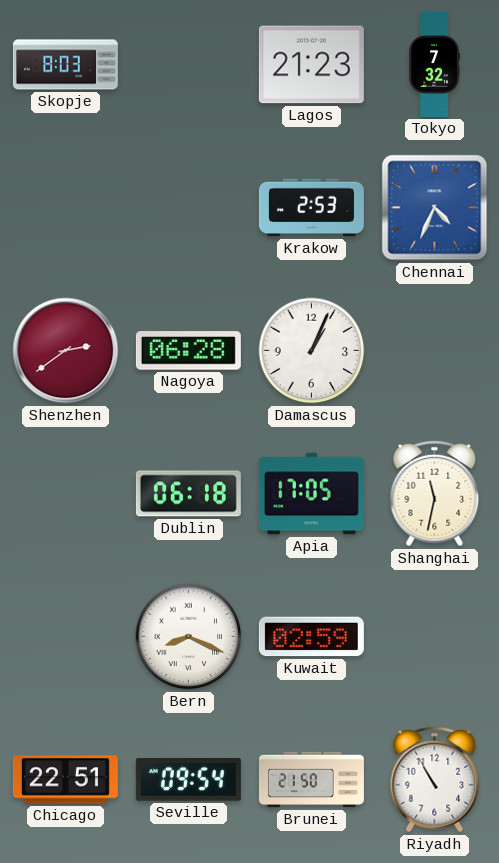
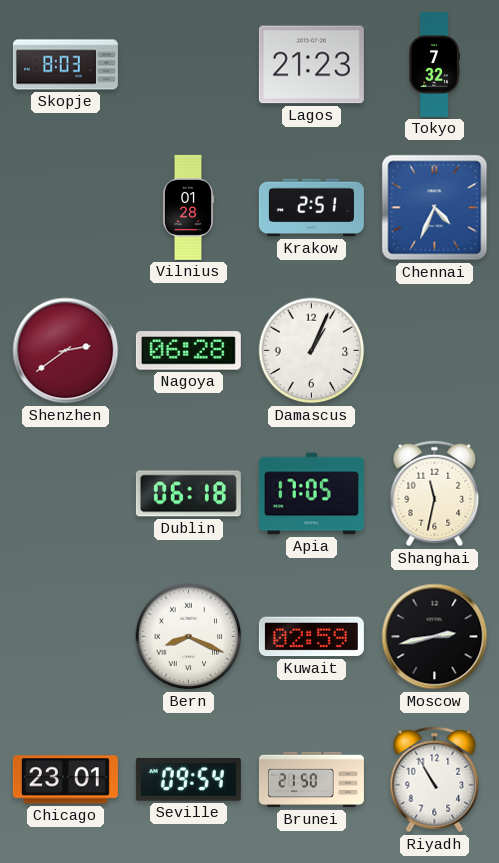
Vilnius: none -> 01:28 (188, 207)
Krakow: 2:53 -> 2:51 (311, 208)
Moscow: none -> 2:43 (435, 637)
Chicago: 22:51 -> 23:01 (65, 780)
